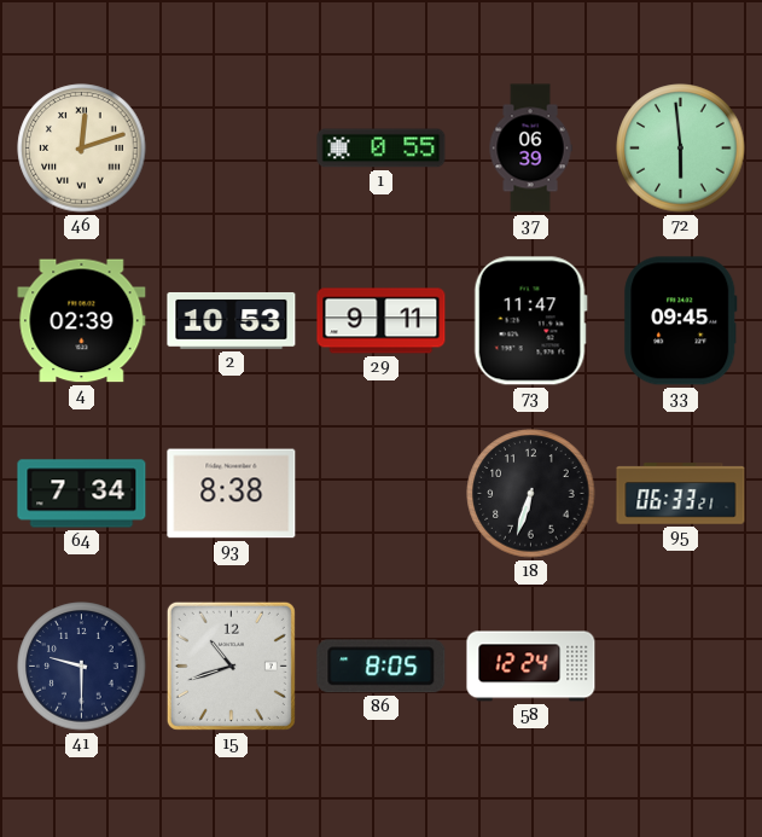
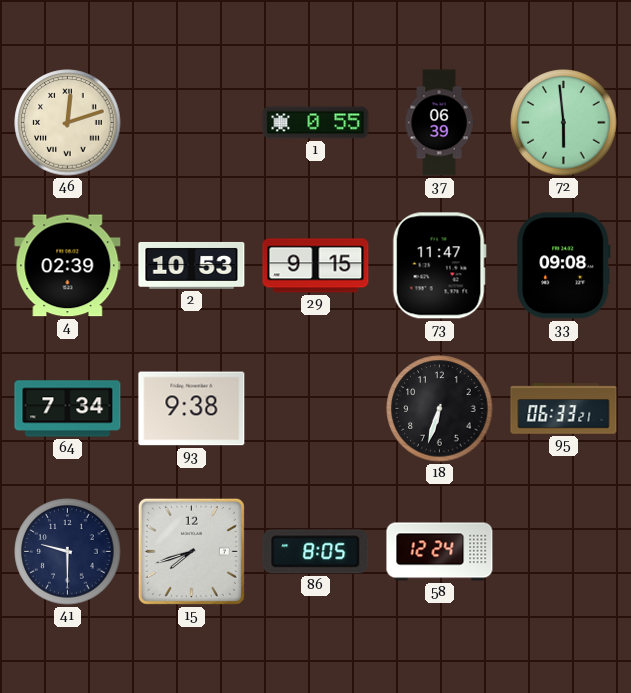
29: 9:11 -> 9:15 (316, 266)
33: 09:45 -> 09:08 (564, 266)
93: 8:38 -> 9:38 (192, 409)
15: 10:42 -> 7:42 (191, 551)
